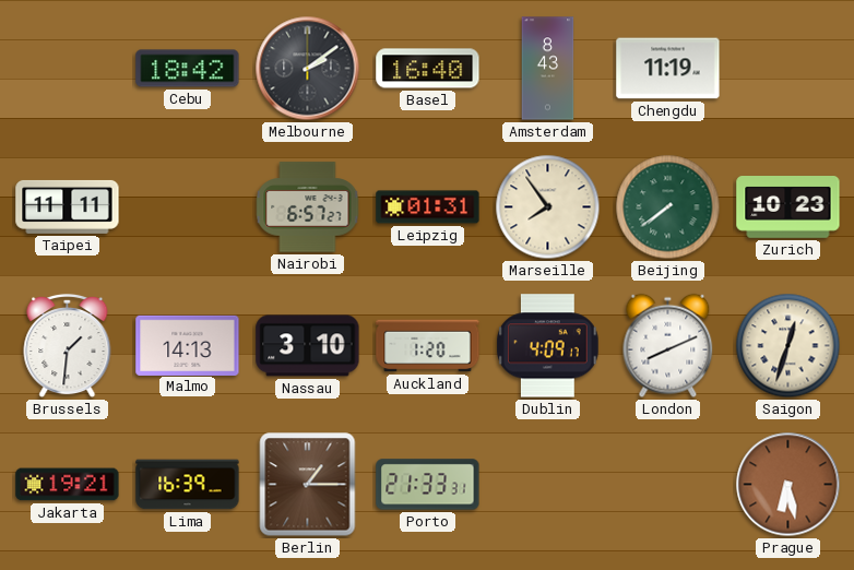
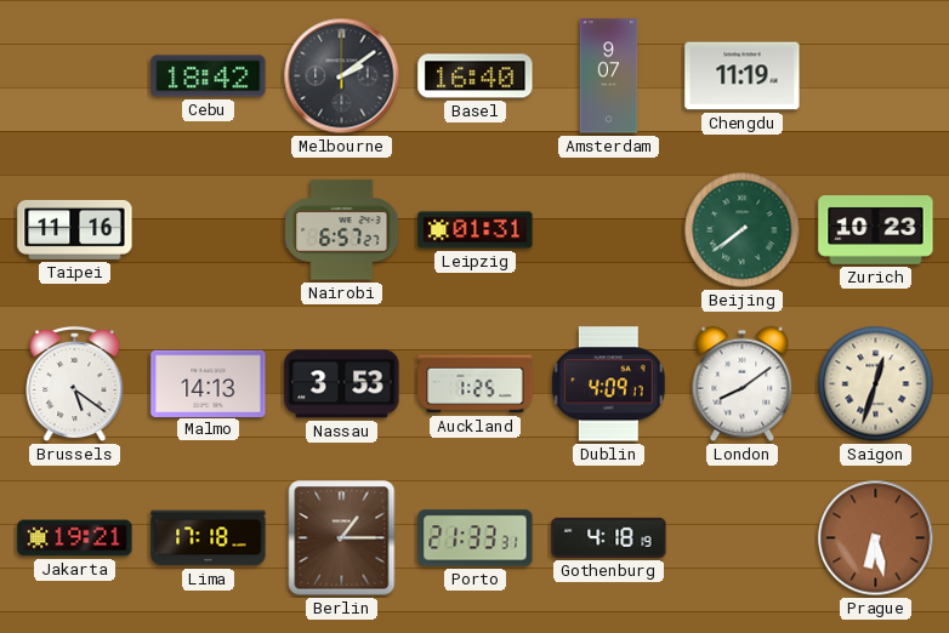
Amsterdam: 8:43 -> 9:07 (609, 76)
Taipei: 11:11 -> 11:16 (75, 229)
Marseille: 7:54 -> none (548, 207)
Brussels: 1:31 -> 5:21 (75, 384)
Nassau: 3:10 -> 3:53 (342, 384)
Auckland: 1:20 -> 1:25 (476, 384)
London: 8:11 -> 8:09 (743, 384)
Lima: 16:39 -> 17:18 (209, 538)
Gothenburg: none -> 4:18 (609, 537)
